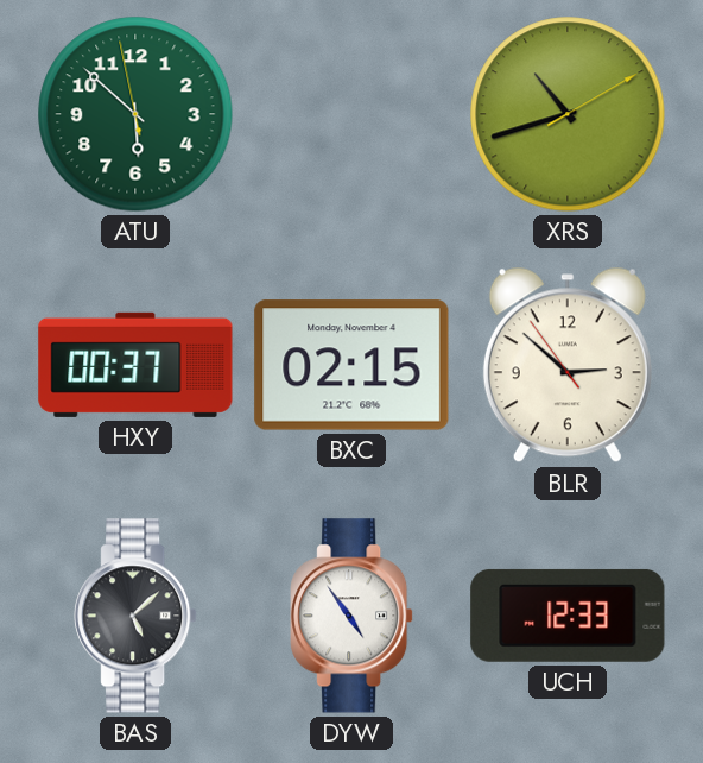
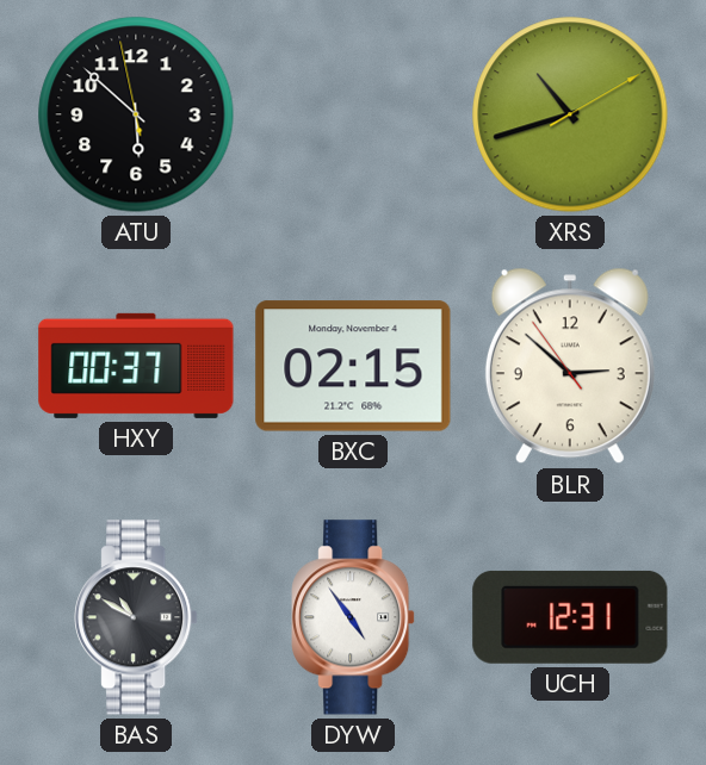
ATU dial: green -> black (136, 114)
BAS: 5:08 -> 10:50 (136, 617)
UCH: 12:33 -> 12:31 (570, 617)
